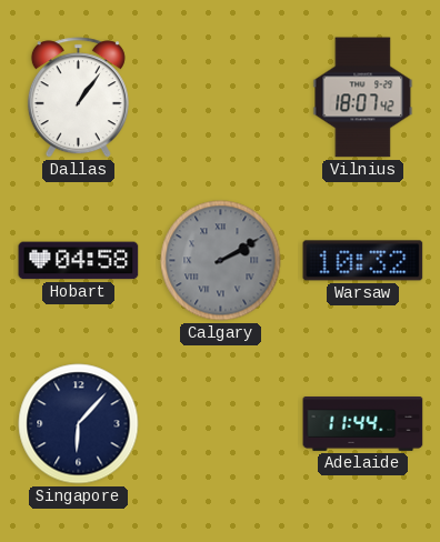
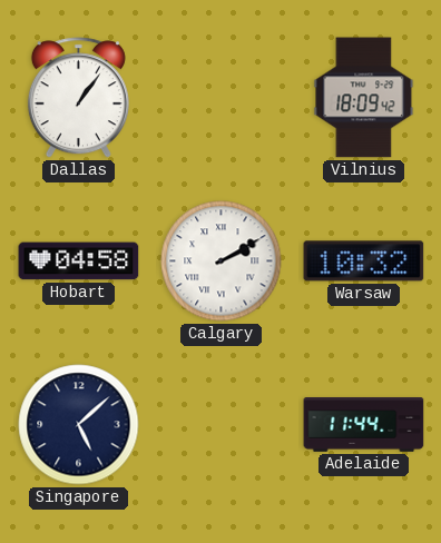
Vilnius: 18:07 -> 18:09 (364, 98)
Calgary dial: grey -> white (222, 261)
Singapore: 6:07 -> 5:08 (79, 425)
